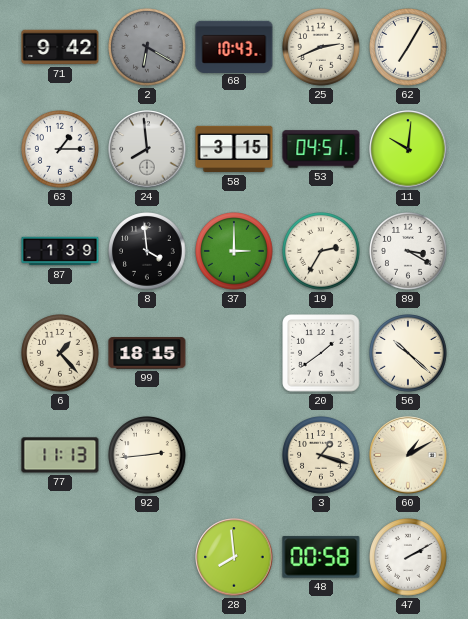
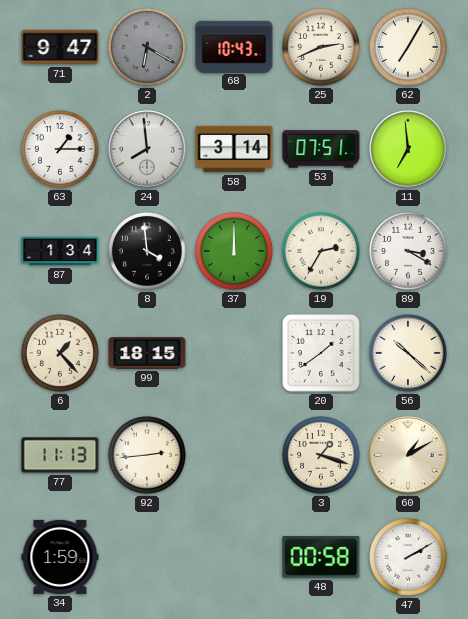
71: 9:42 -> 9:47 (60, 47)
58: 3:15 -> 3:14 (234, 149)
53: 04:51 -> 07:51 (321, 149)
11: 10:01 -> 6:59 (408, 149)
87: 1:39 -> 1:34 (60, 251)
37: 3:00 -> 12:00 (234, 251)
34: none -> 1:59 (60, 557)
28: 7:59 -> none (234, 557)
